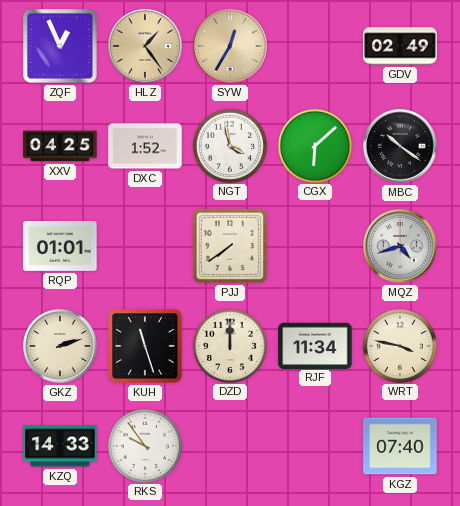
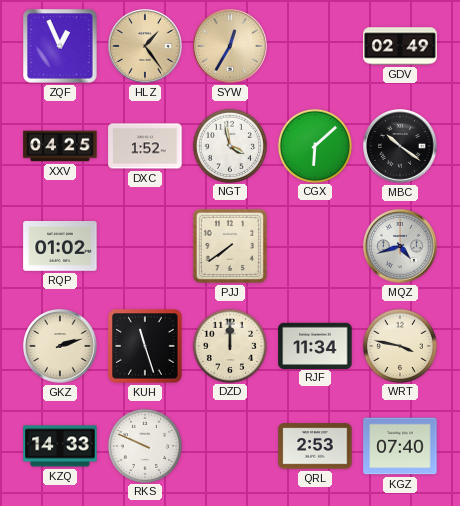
RQP: 01:01 -> 01:02 (60, 246)
RKS: 9:54 -> 9:49 (144, 445)
QRL: none -> 2:53 (315, 446)
